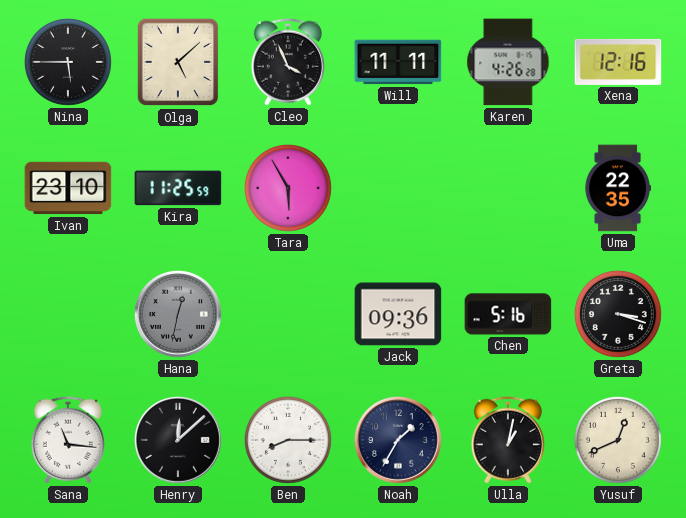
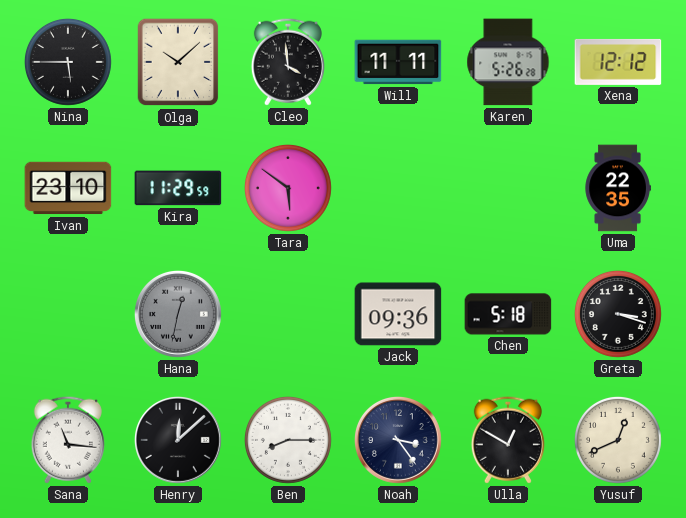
Olga: 5:08 -> 10:08 (178, 62)
Cleo: 3:56 -> 3:59 (288, 62)
Karen: 4:26 -> 5:26 (508, 62)
Xena: 12:16 -> 12:12 (618, 62)
Kira: 11:25 -> 11:29 (178, 188)
Tara: 5:55 -> 5:51 (288, 188)
Chen: 5:16 -> 5:18 (508, 314)
Noah: 1:35 -> 3:24 (399, 441)
Ulla: 1:02 -> 12:50 (508, 440)
